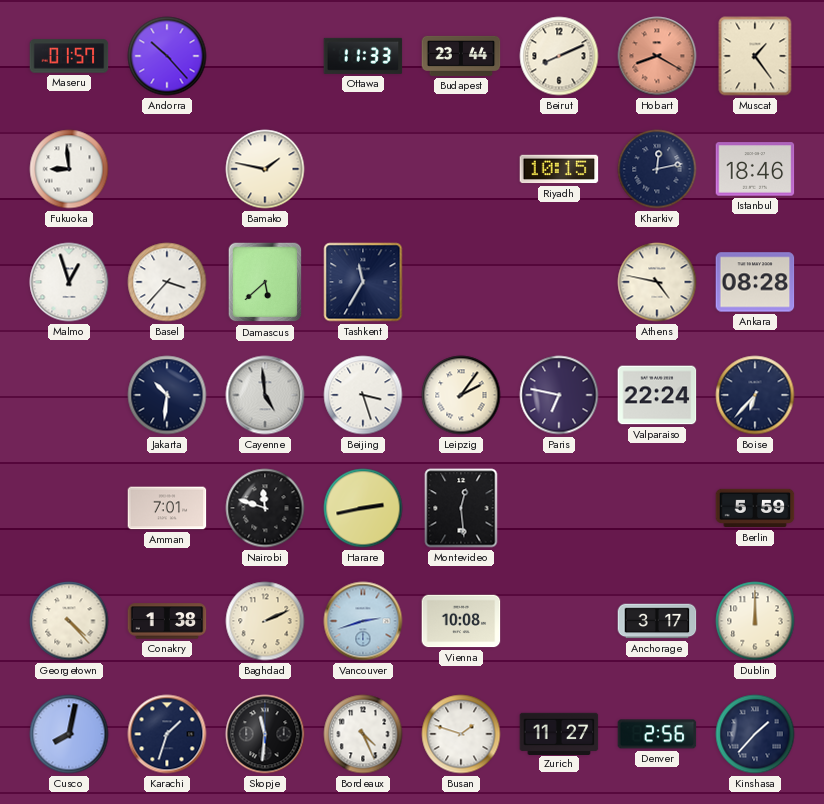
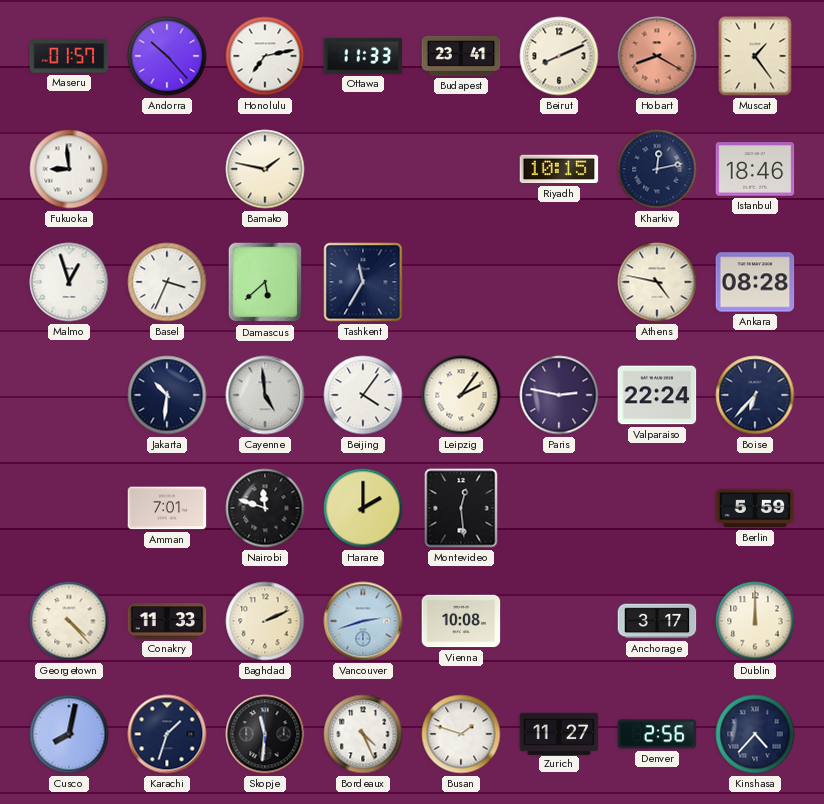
Honolulu: none -> 7:13 (265, 56)
Budapest: 23:44 -> 23:41 (461, 56)
Basel: 3:37 -> 3:34 (167, 282)
Beijing: 3:27 -> 4:06 (363, 395)
Paris: 6:47 -> 2:47 (559, 395)
Harare: 2:43 -> 2:00 (363, 508)
Conakry: 1:38 -> 11:33 (167, 621)
Kinshasa: 1:37 -> 4:37 (755, 734)
